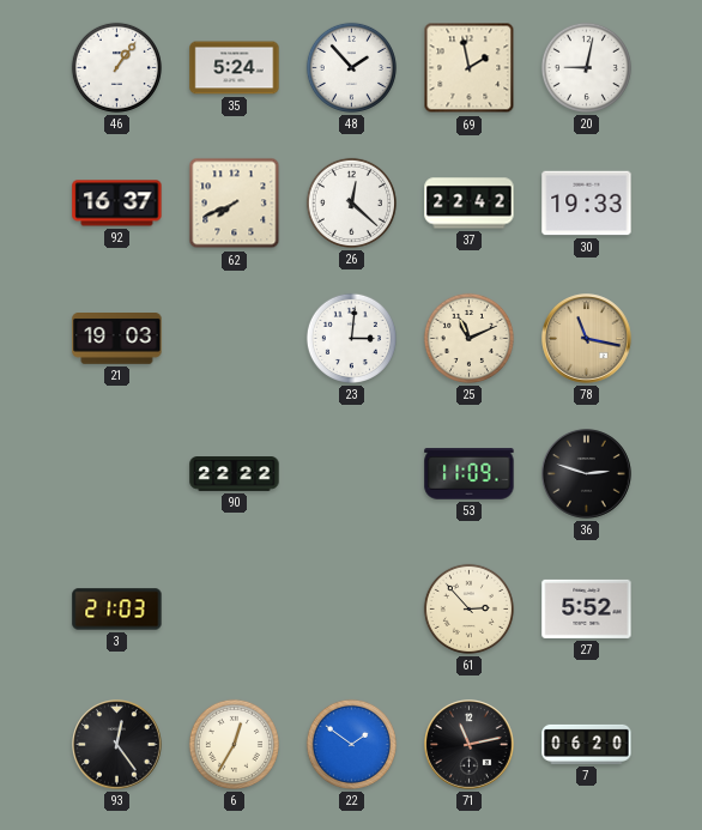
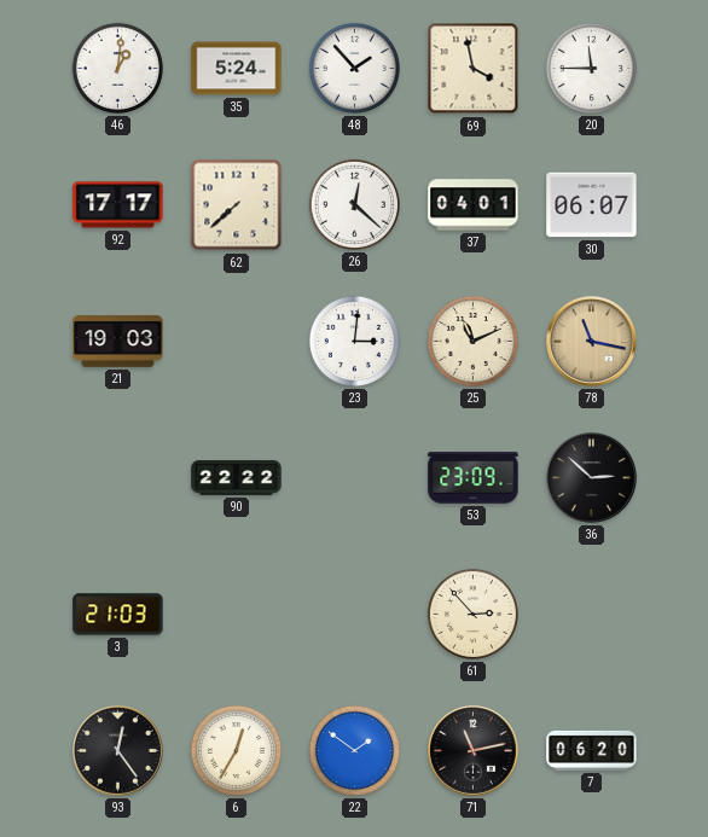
46: 1:06 -> 1:01 (117, 68)
69: 1:58 -> 3:58 (474, 69)
20: 9:02 -> 11:45 (591, 68)
92: 16:37 -> 17:17 (118, 205)
62: 7:41 -> 7:38 (237, 205)
37: 22:42 -> 04:01 (474, 205)
30: 19:33 -> 06:07 (592, 205)
53: 11:09 -> 23:09 (474, 478)
36: 2:48 -> 2:52 (592, 478)
27: 5:52 -> none (587, 608)
